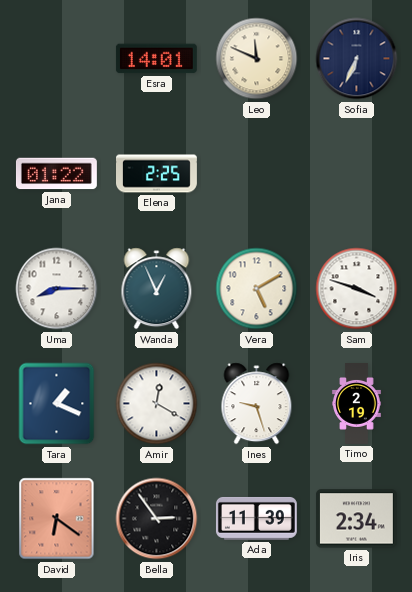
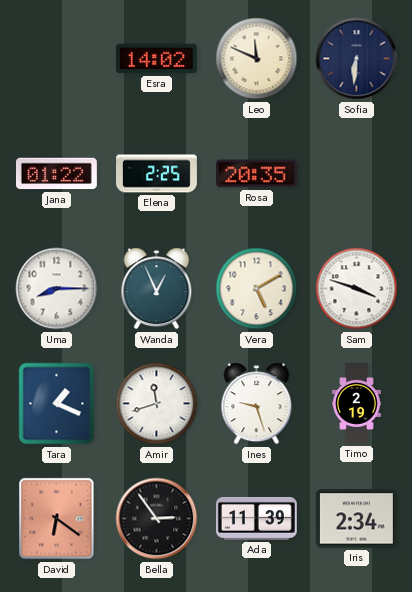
Esra: 14:01 -> 14:02 (156, 59)
Sofia: 6:34 -> 6:31 (357, 59)
Rosa: none -> 20:35 (256, 174)
Amir: 12:20 -> 11:42 (157, 404)
